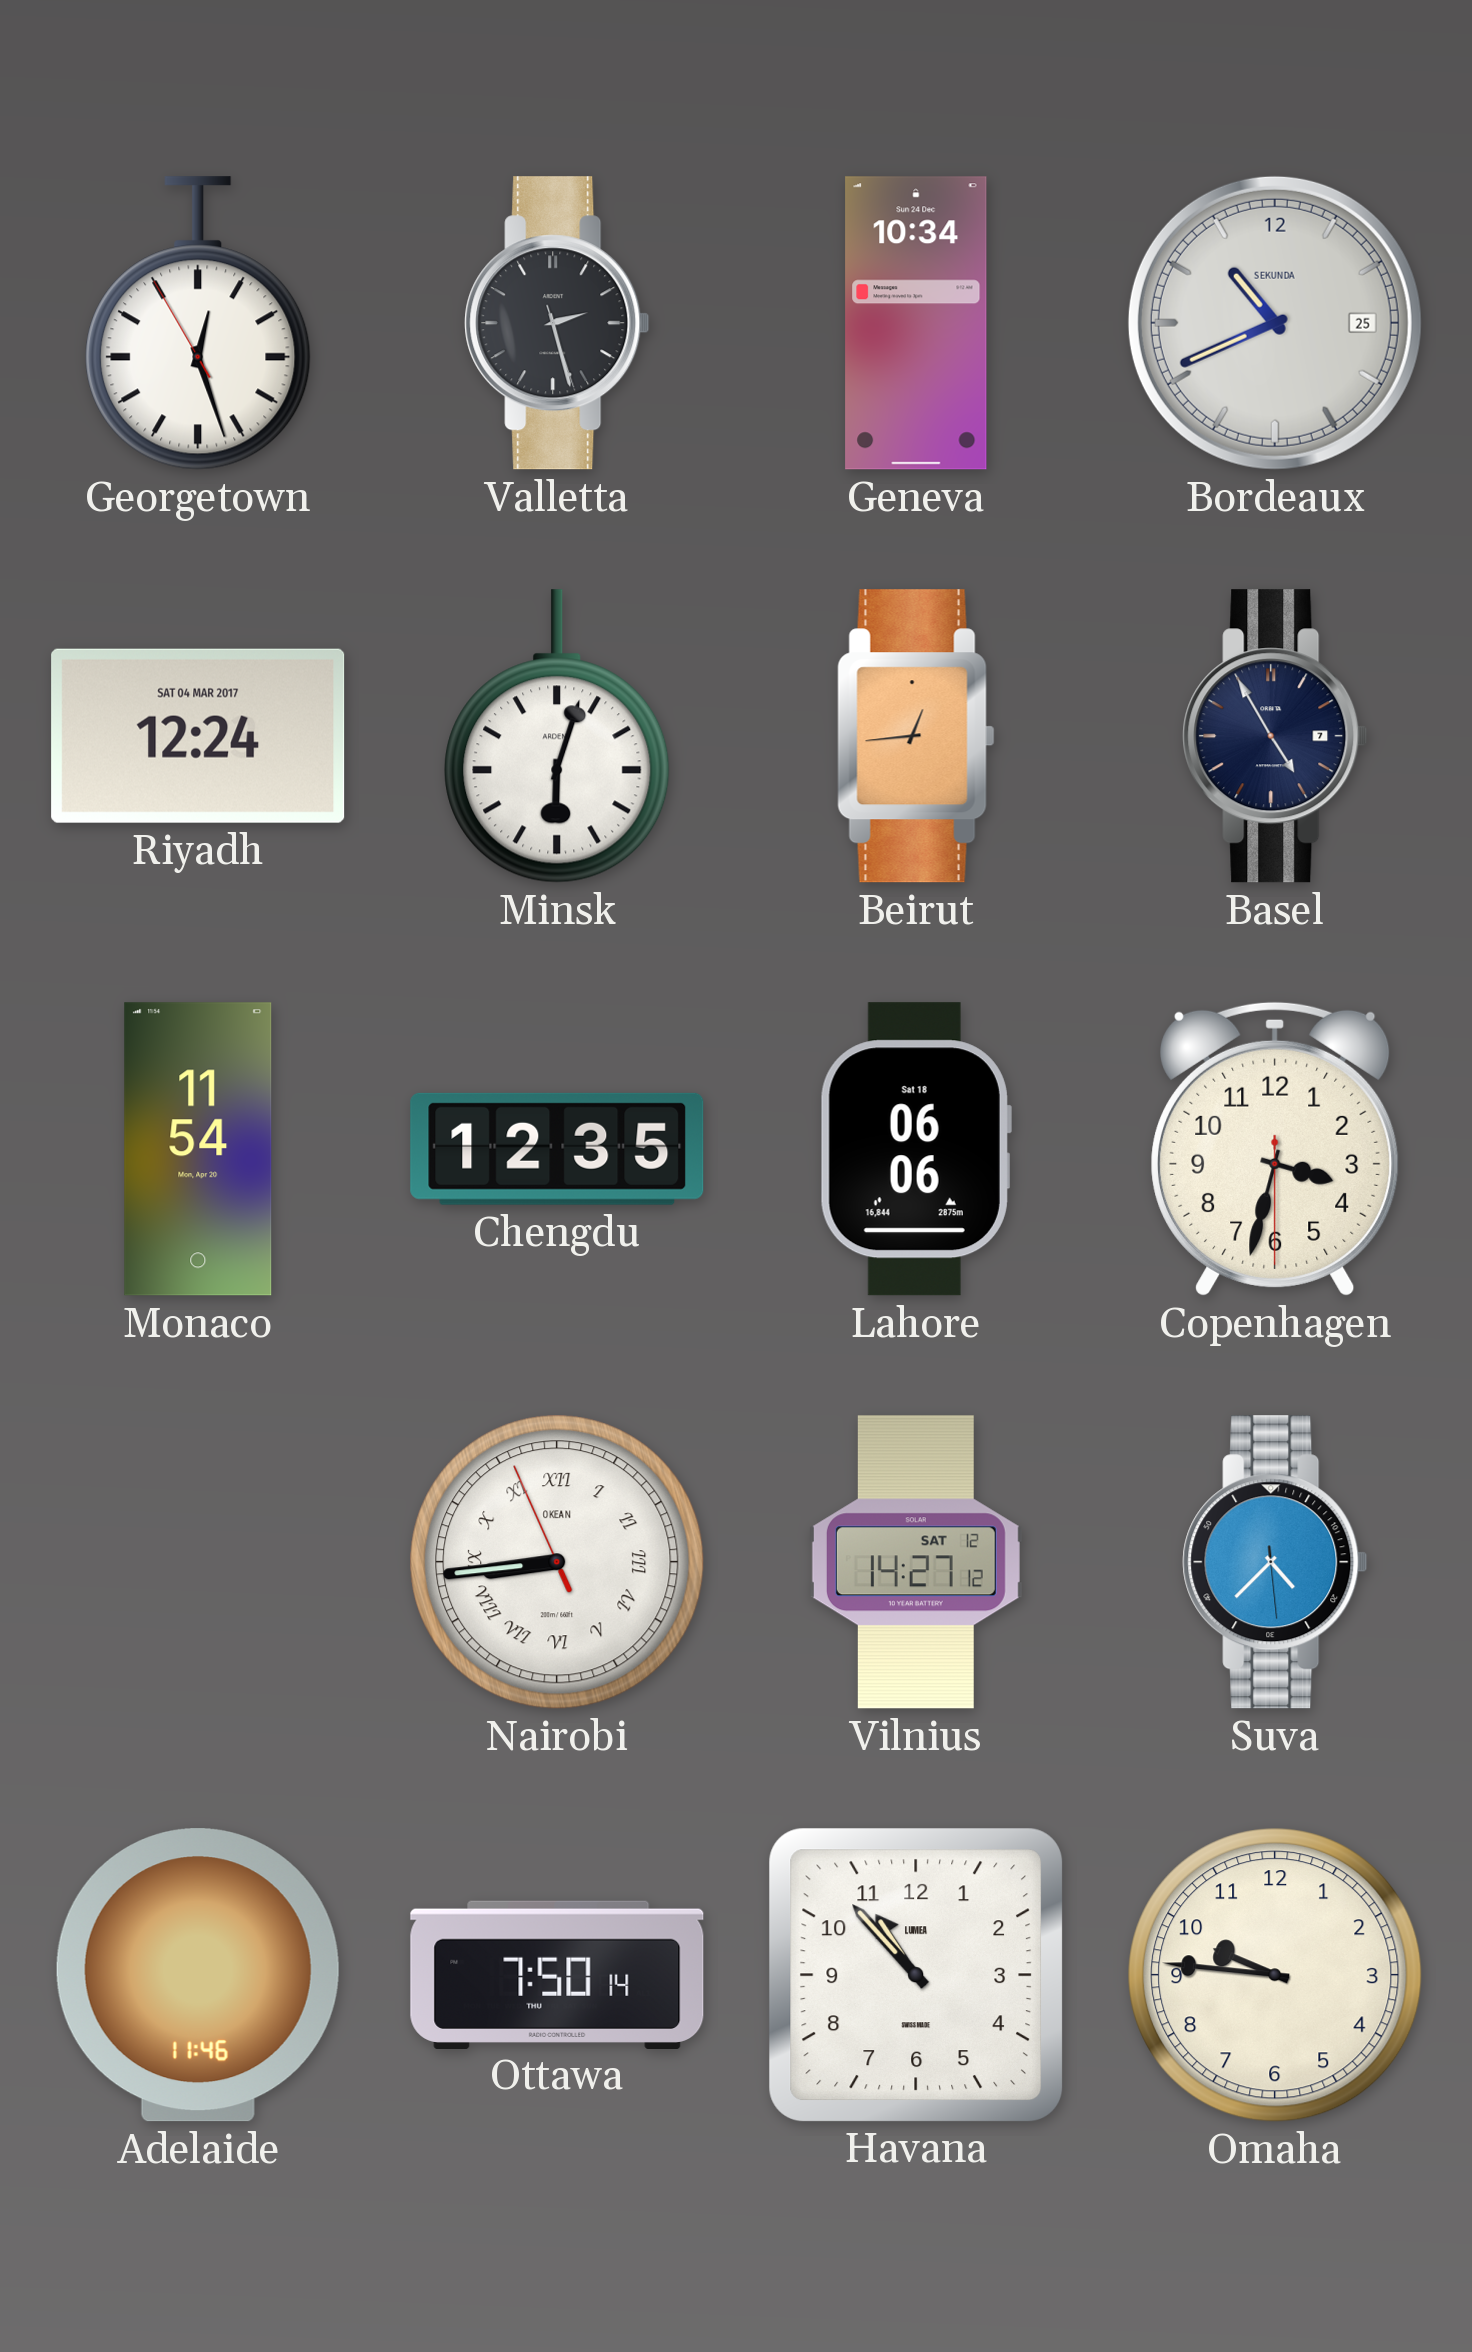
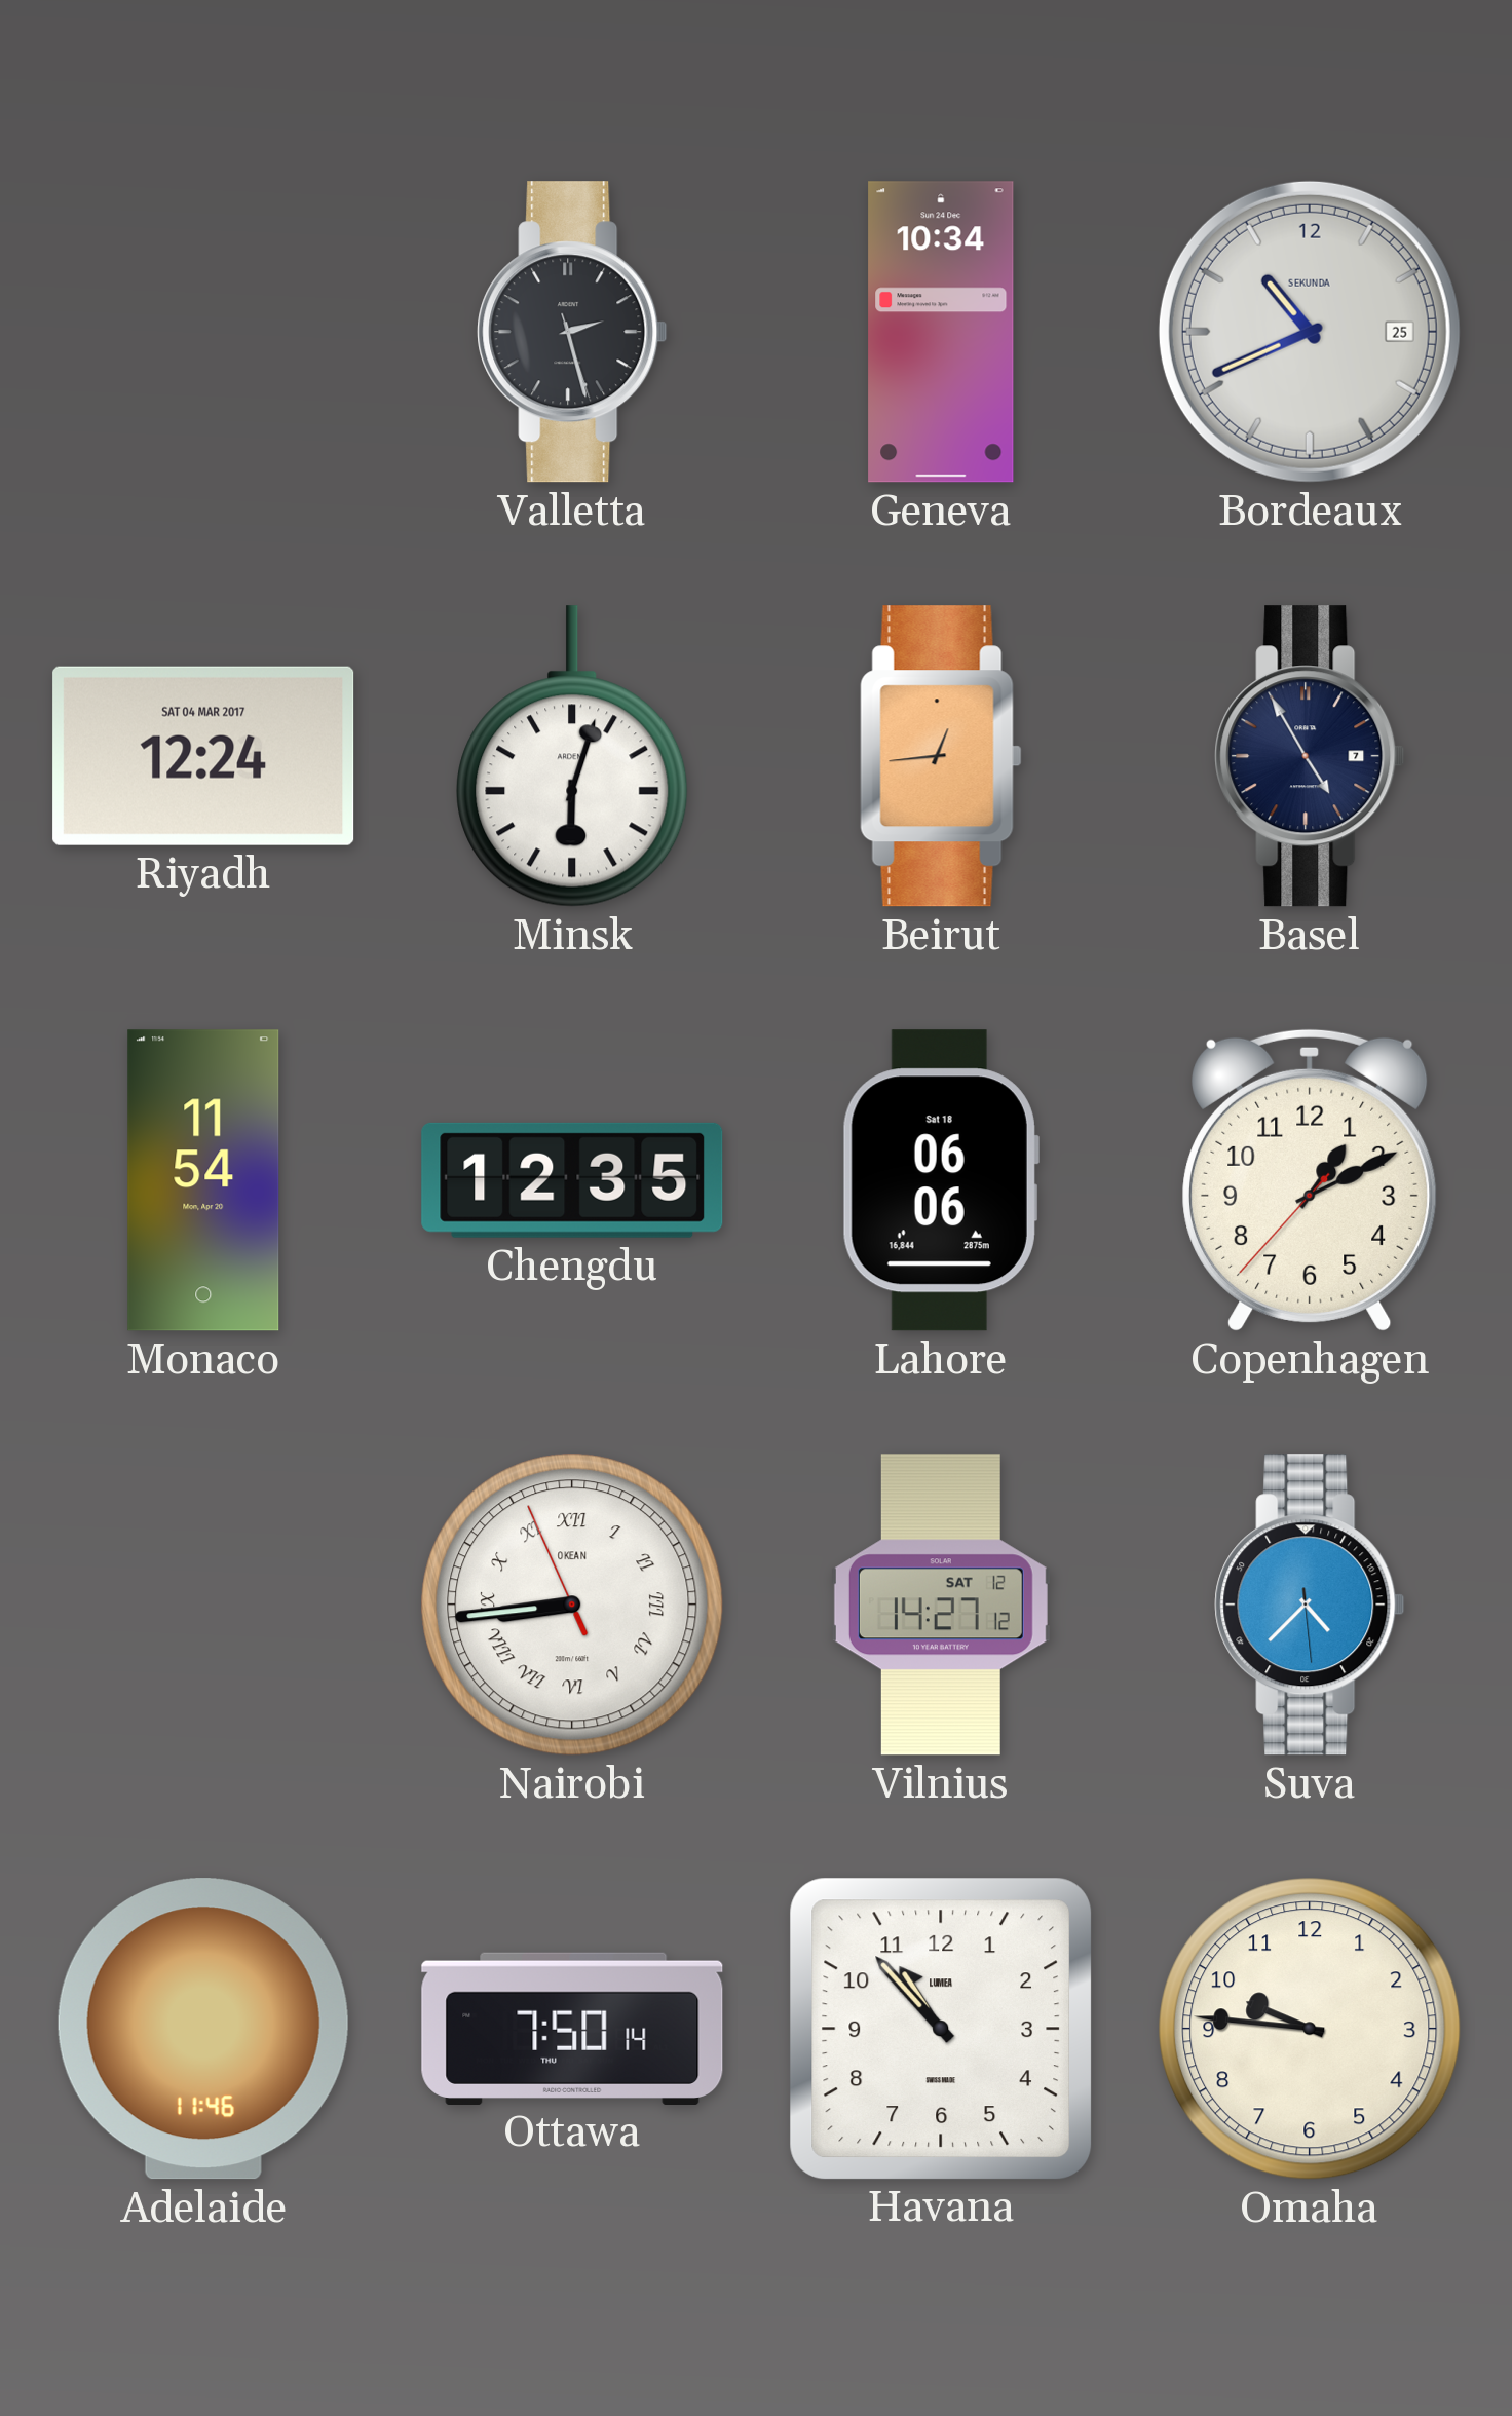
Georgetown: 12:26 -> none (198, 323)
Copenhagen: 3:32 -> 1:10 (1310, 1180)
